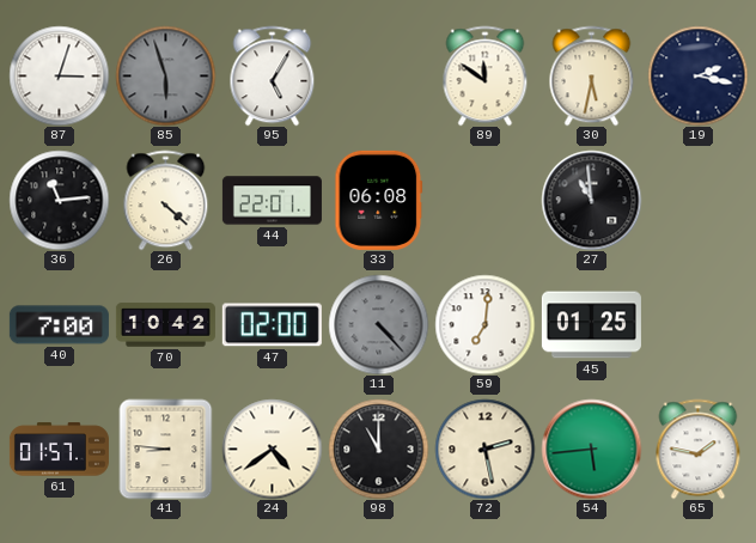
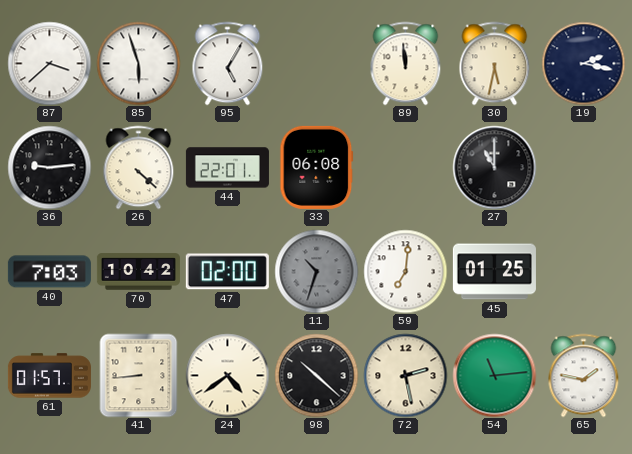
87: 3:03 -> 3:38 (49, 63)
85 dial: grey -> white (138, 63)
89: 11:51 -> 11:59 (406, 63)
36: 11:14 -> 9:14 (49, 167)
27: 10:59 -> 11:00 (494, 167)
40: 7:00 -> 7:03 (49, 272)
11: 4:23 -> 10:33 (316, 271)
41: 8:46 -> 8:44 (139, 375)
98: 11:00 -> 10:22 (316, 375)
54: 5:44 -> 11:14 (494, 375)
